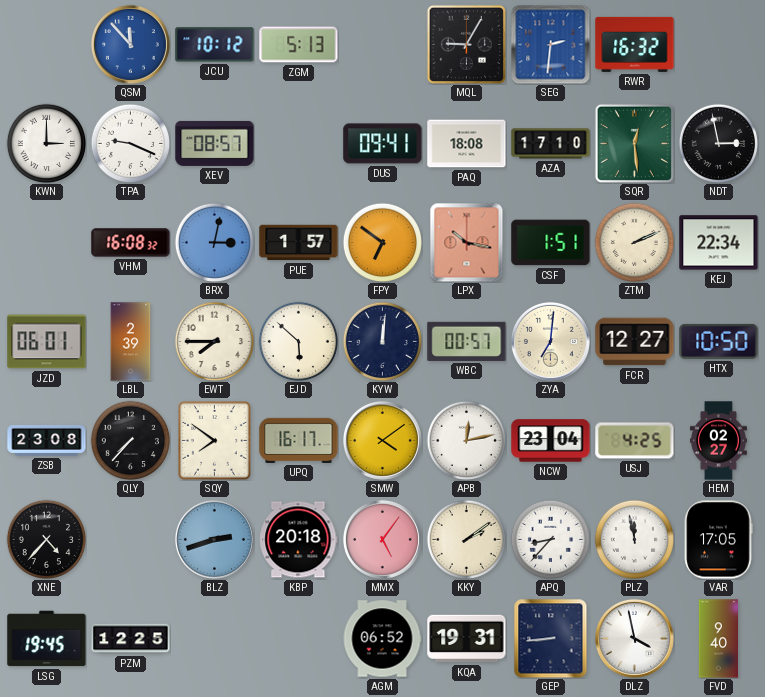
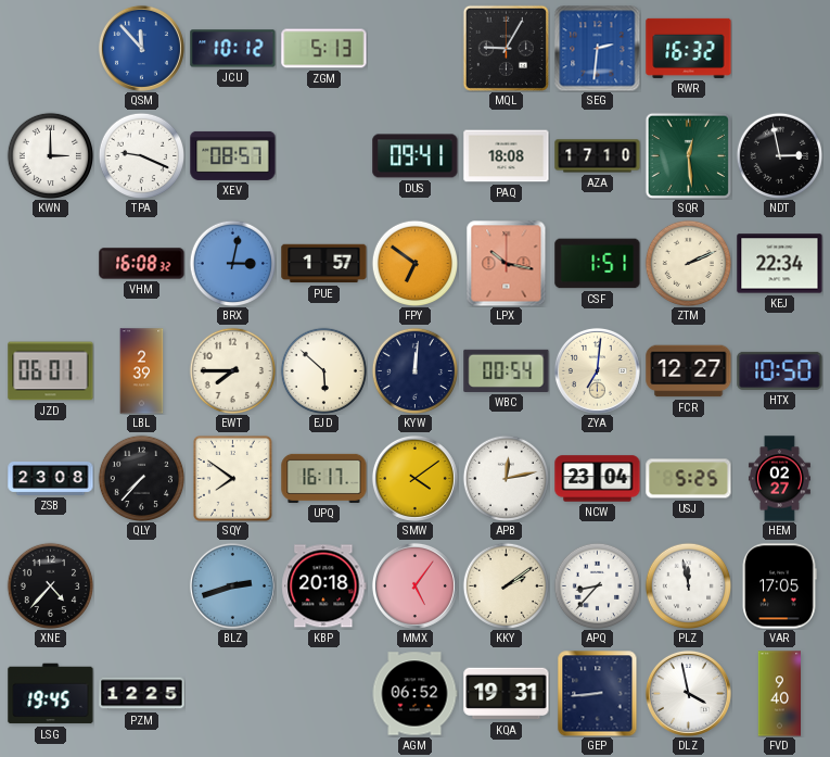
WBC: 00:57 -> 00:54 (507, 370)
USJ: 4:25 -> 5:25 (689, 479)
